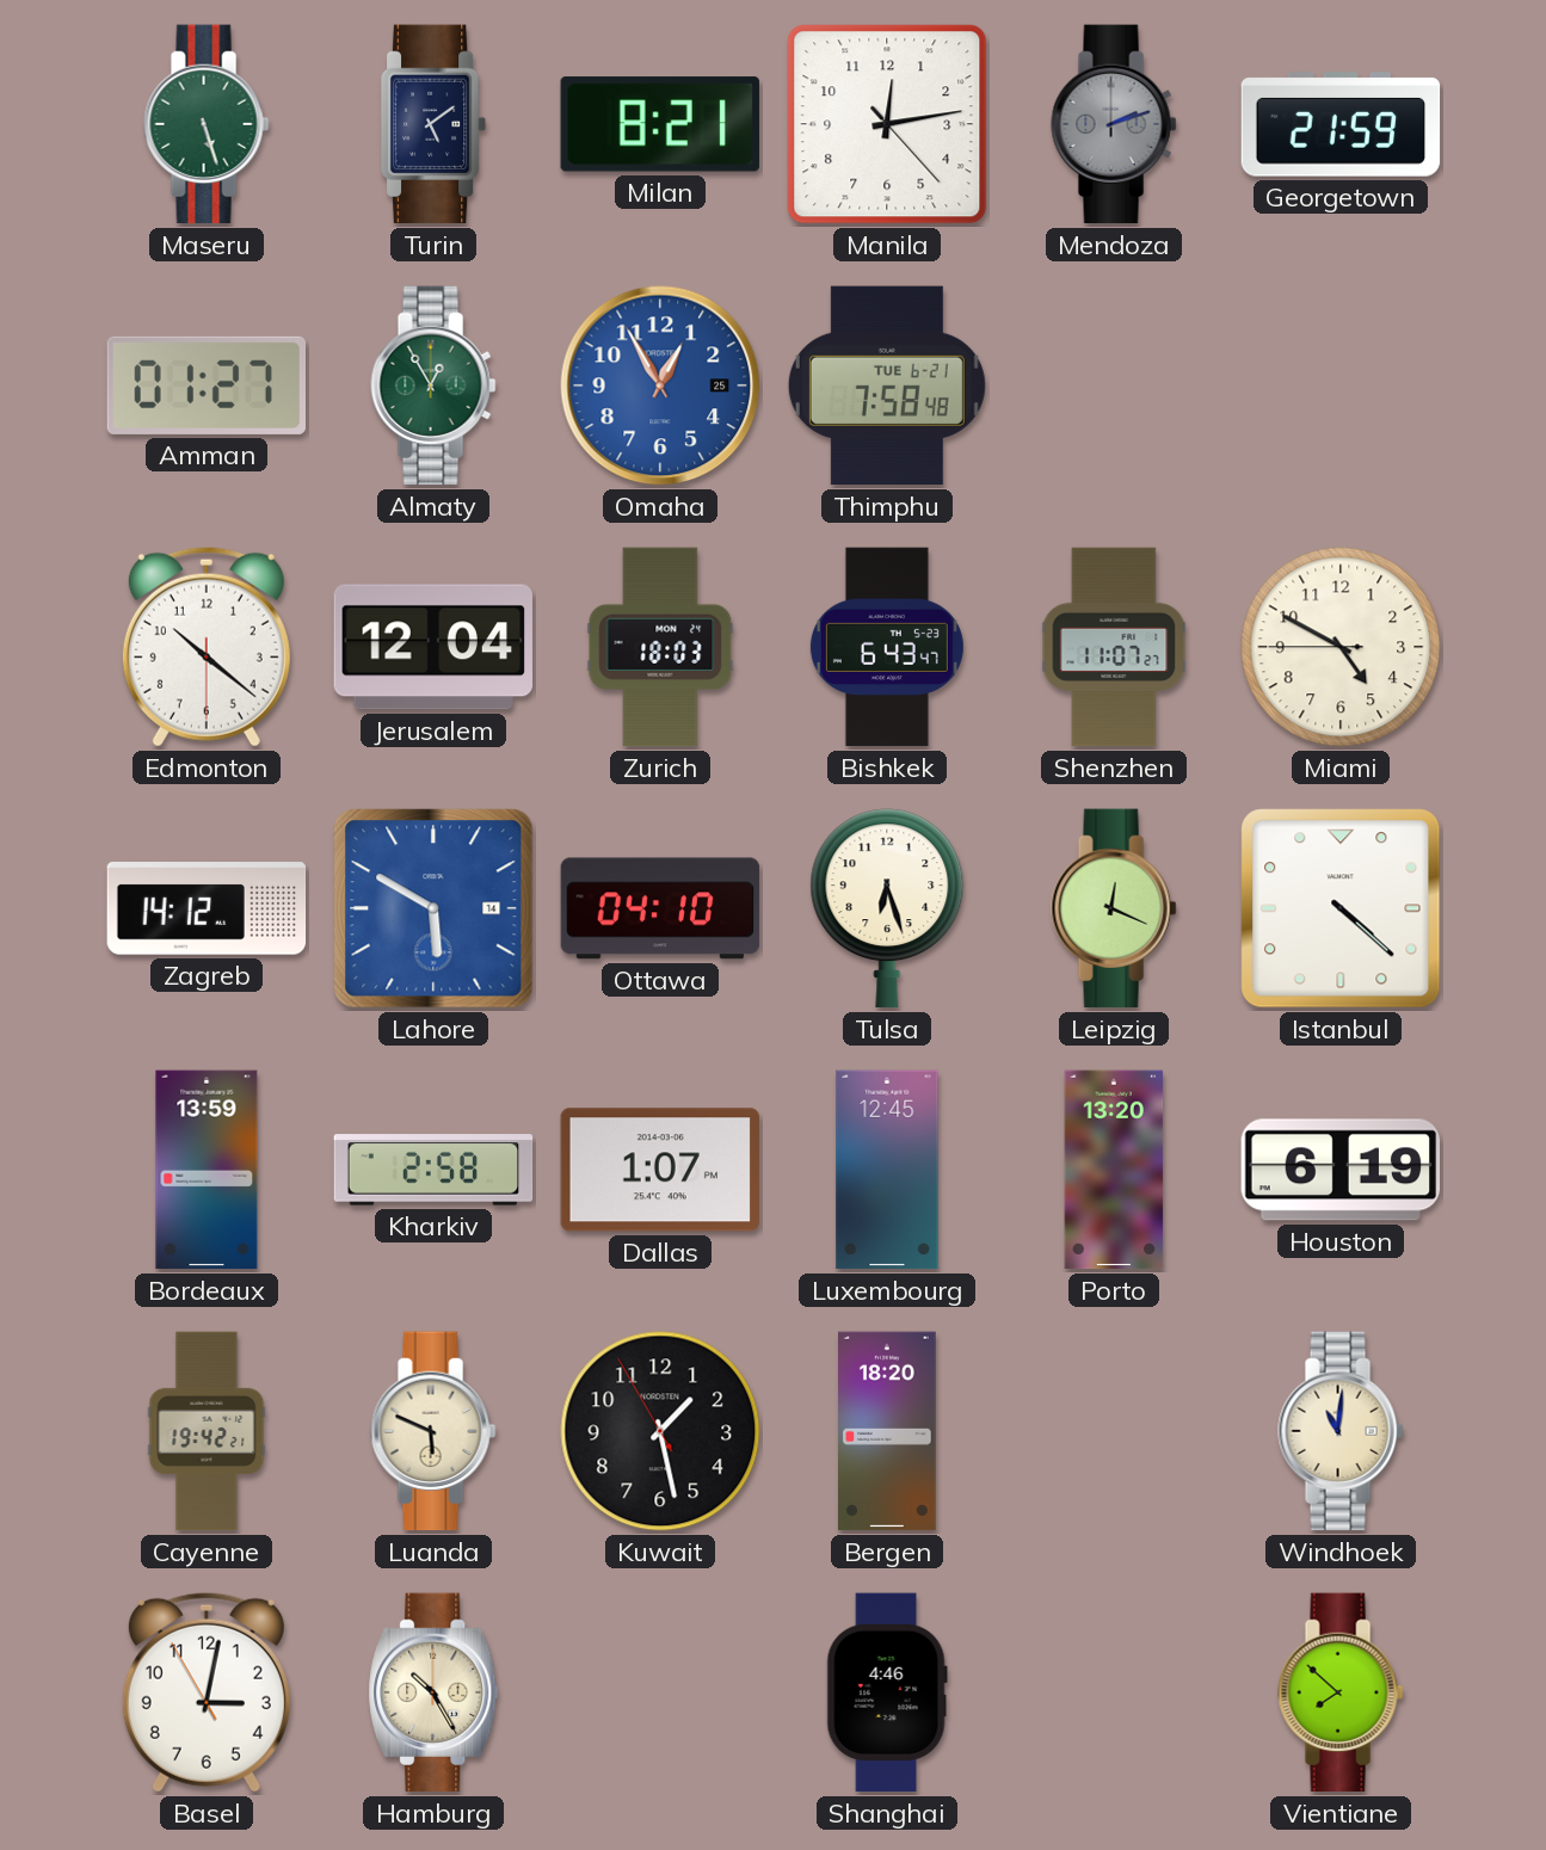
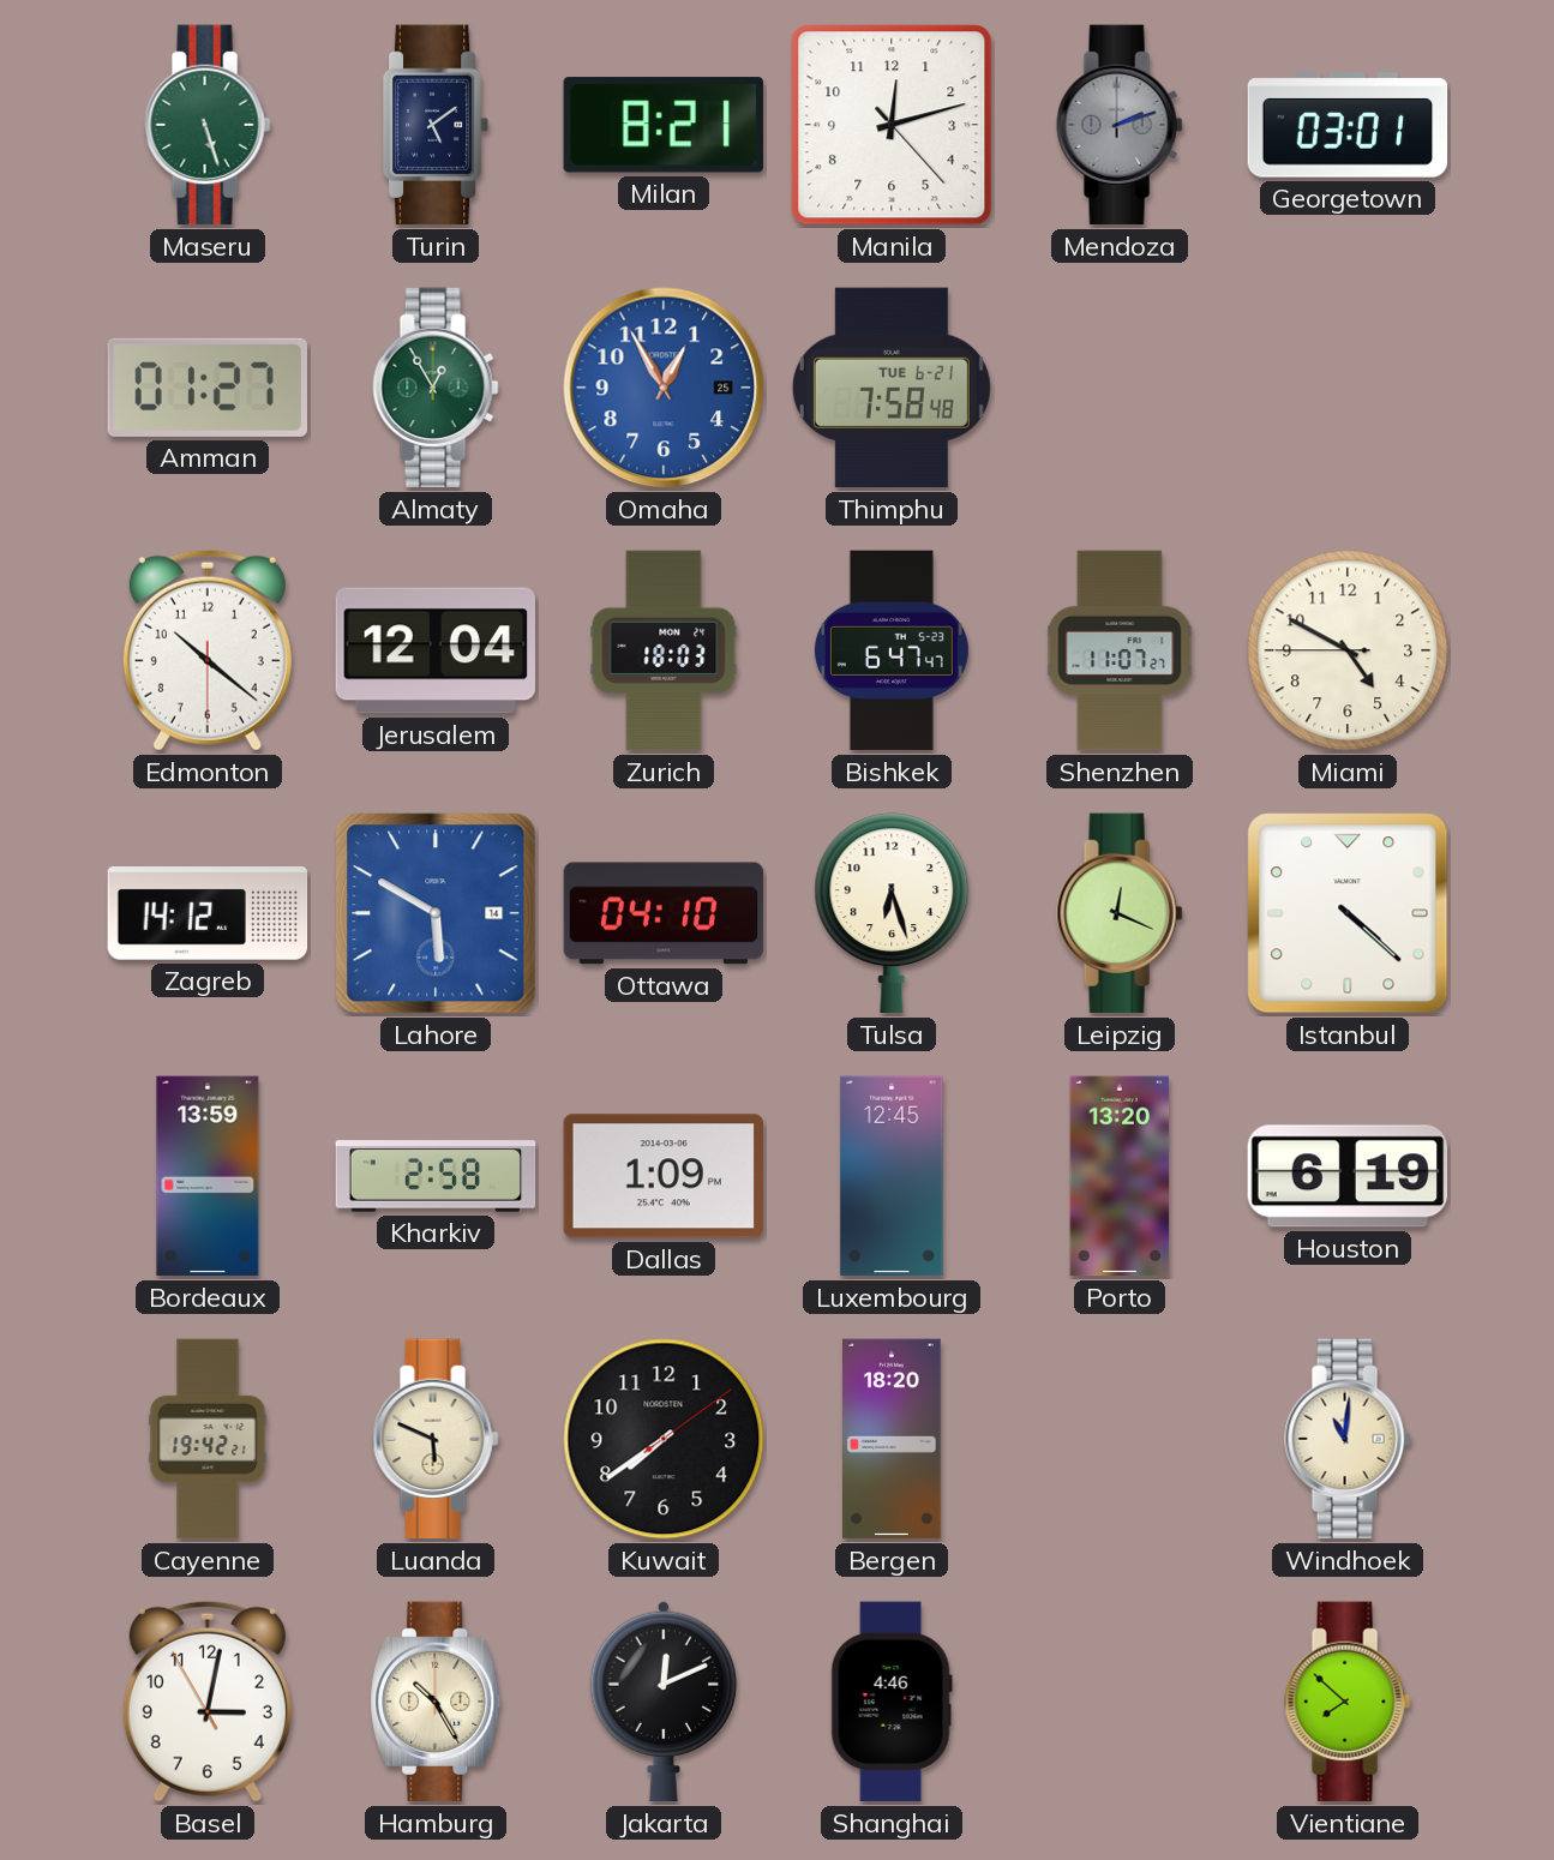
Manila: 12:13 -> 12:12 (892, 125)
Georgetown: 21:59 -> 03:01 (1348, 125)
Bishkek: 6:43 -> 6:47 (892, 650)
Dallas: 1:07 -> 1:09 (662, 1176)
Kuwait: 1:27 -> 7:39 (664, 1439)
Jakarta: none -> 12:11 (664, 1702)
